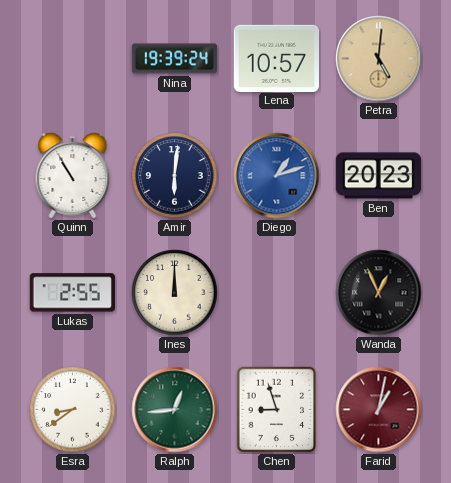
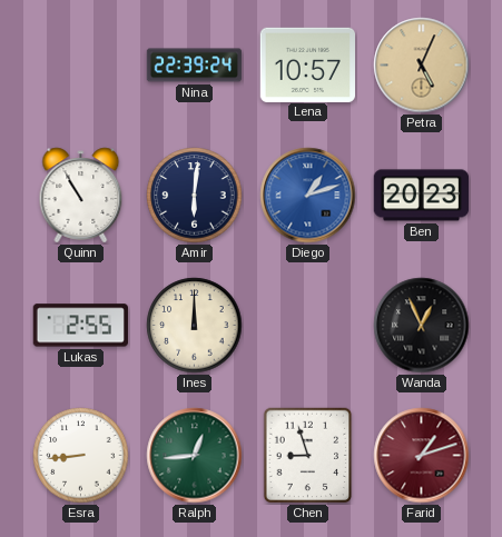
Nina: 19:39 -> 22:39 (195, 66)
Petra: 5:01 -> 5:04 (422, 66)
Esra: 8:39 -> 8:44 (81, 456)
Farid: 1:02 -> 1:12 (422, 456)
